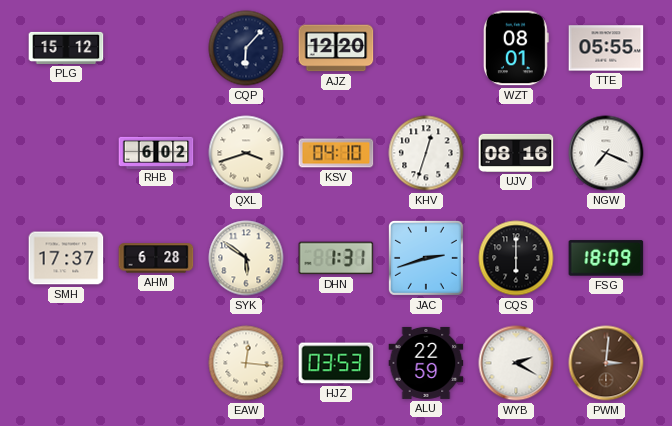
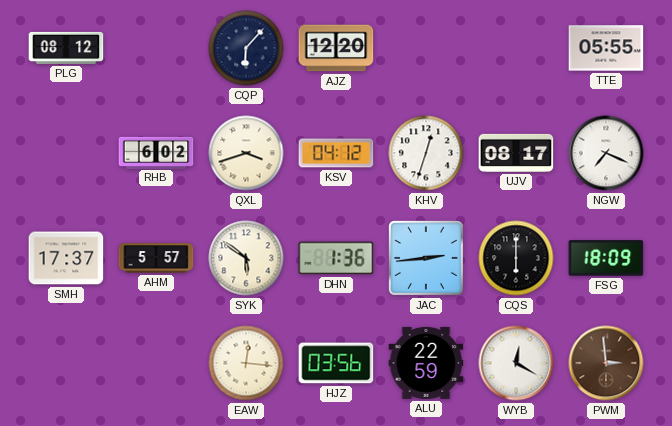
PLG: 15:12 -> 08:12 (66, 48)
WZT: 08:01 -> none (516, 48)
KSV: 04:10 -> 04:12 (336, 153)
UJV: 08:16 -> 08:17 (516, 153)
AHM: 6:28 -> 5:57 (156, 258)
DHN: 1:31 -> 1:36 (336, 258)
JAC: 2:42 -> 2:44 (426, 258)
HJZ: 03:53 -> 03:56 (336, 363)
WYB: 2:20 -> 12:20 (516, 363)
PWM: 3:01 -> 2:59 (606, 363)
